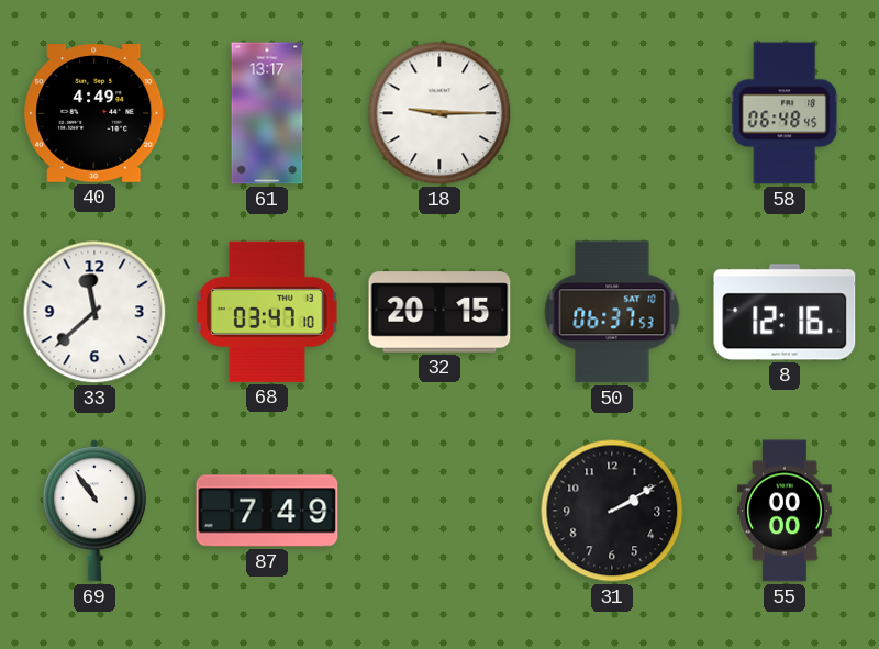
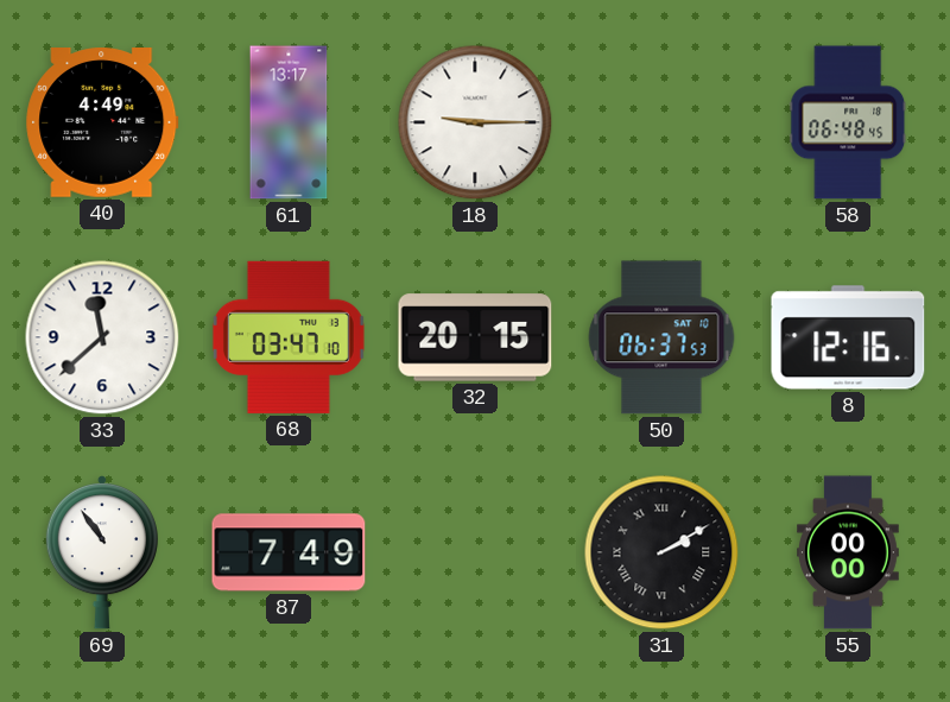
31 numerals: Arabic -> Roman (661, 552)
